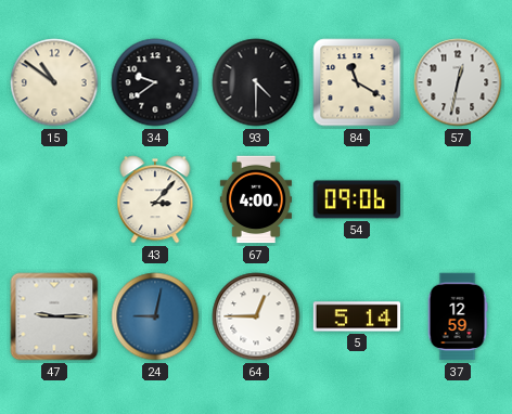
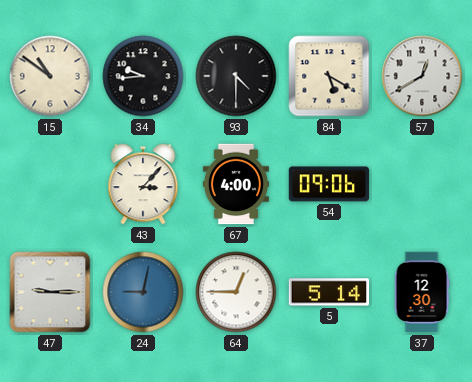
34: 9:39 -> 9:44 (143, 76)
84: 11:20 -> 5:20 (329, 76)
57: 12:32 -> 12:40 (422, 76)
37: 12:59 -> 12:30 (422, 292)
